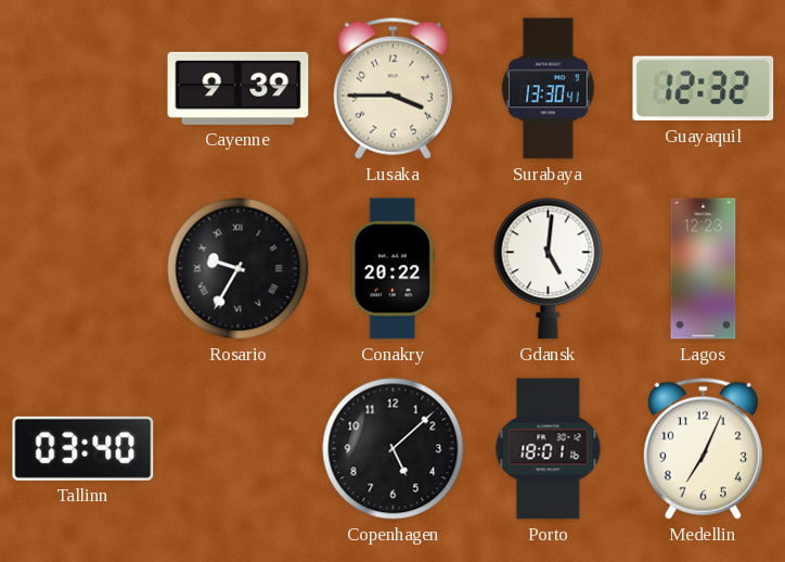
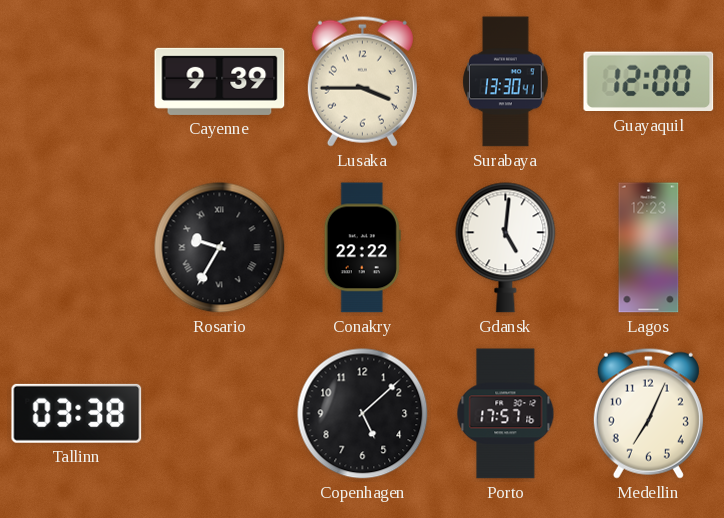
Guayaquil: 12:32 -> 12:00 (649, 82)
Conakry: 20:22 -> 22:22 (362, 248)
Tallinn: 03:40 -> 03:38 (77, 413)
Porto: 18:01 -> 17:57 (506, 414)
